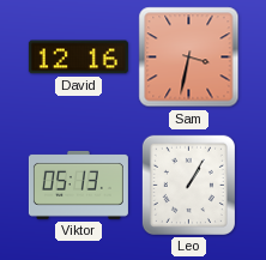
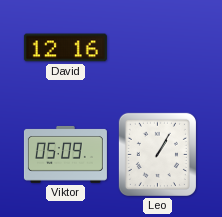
Sam: 3:32 -> none (189, 58)
Viktor: 05:13 -> 05:09 (65, 154)
